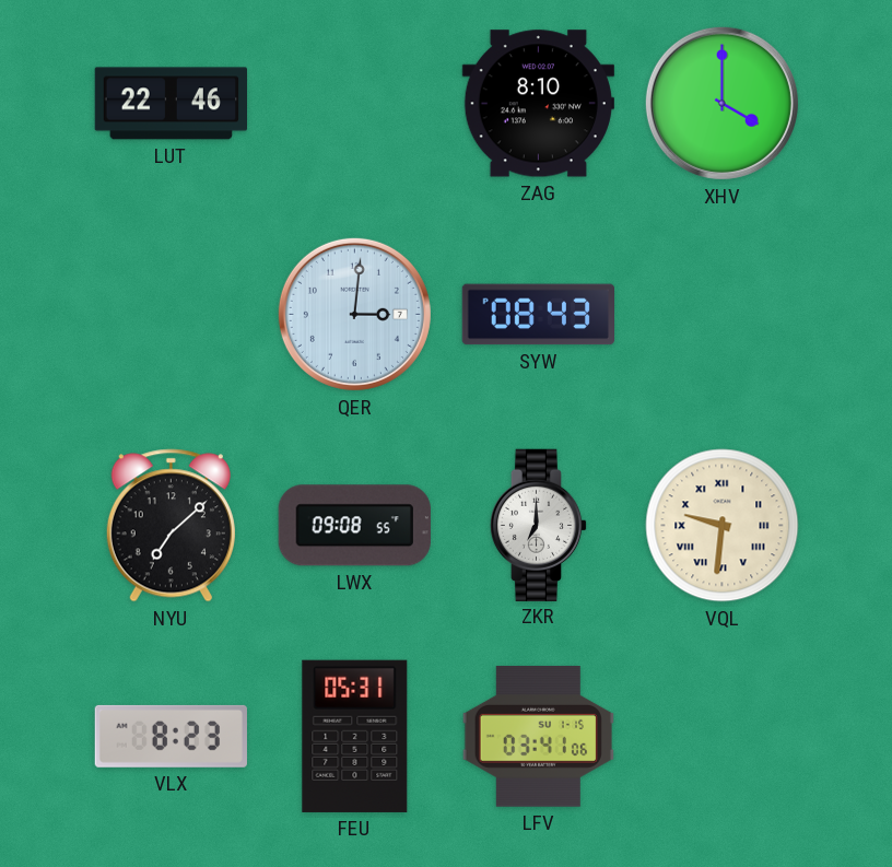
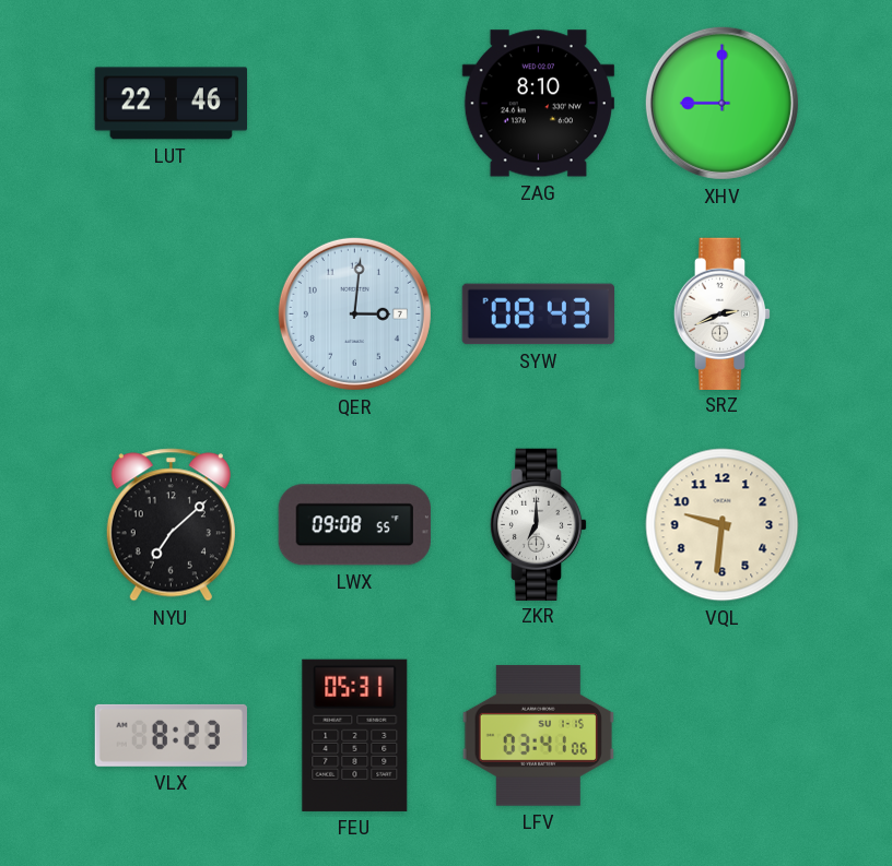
XHV: 4:00 -> 9:00 (721, 103)
SRZ: none -> 2:41 (723, 313)
VQL numerals: Roman -> Arabic (723, 525)
